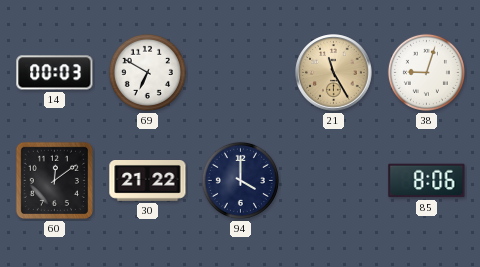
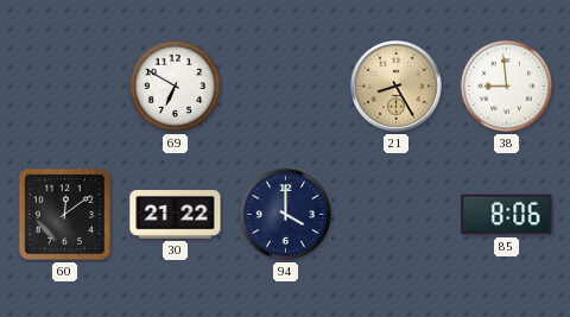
14: 00:03 -> none (55, 73)
21: 11:25 -> 8:25 (397, 87)
38: 9:03 -> 8:59 (506, 85)
